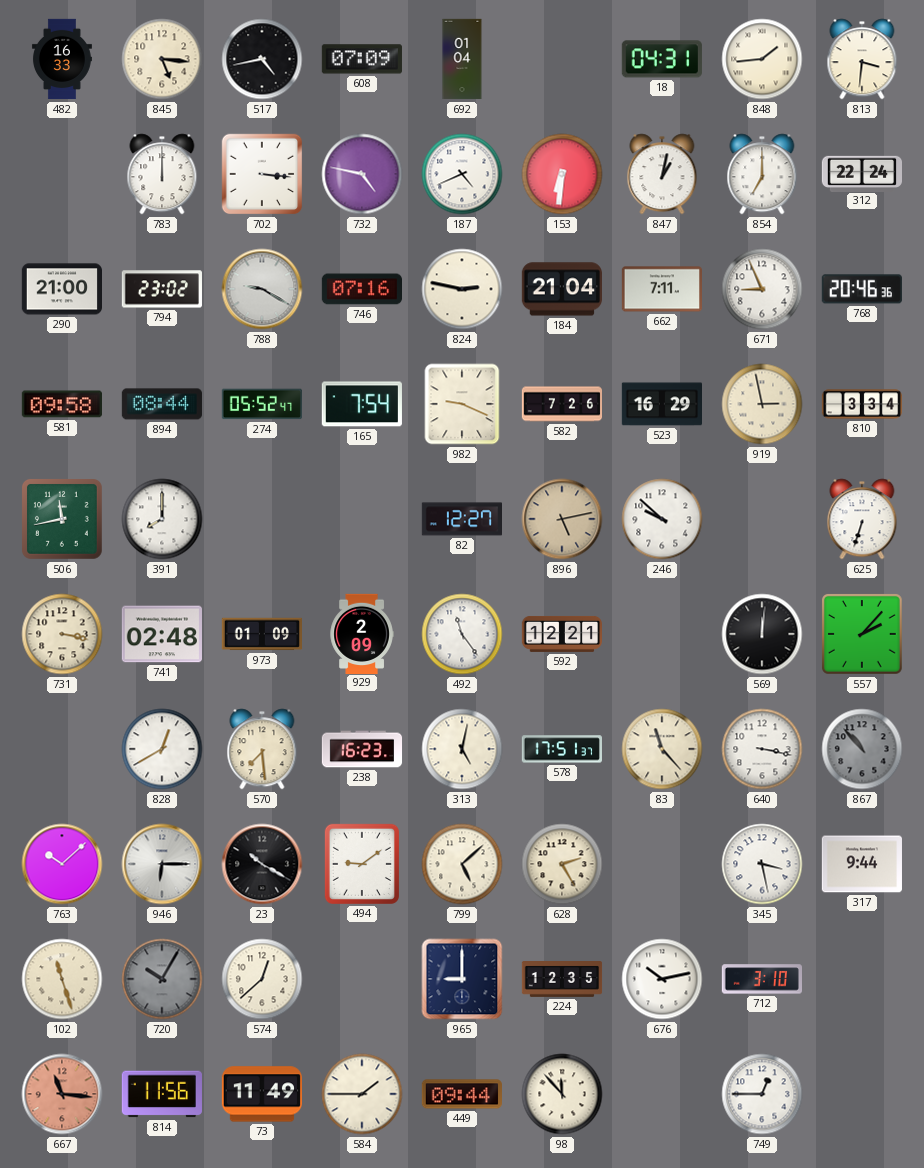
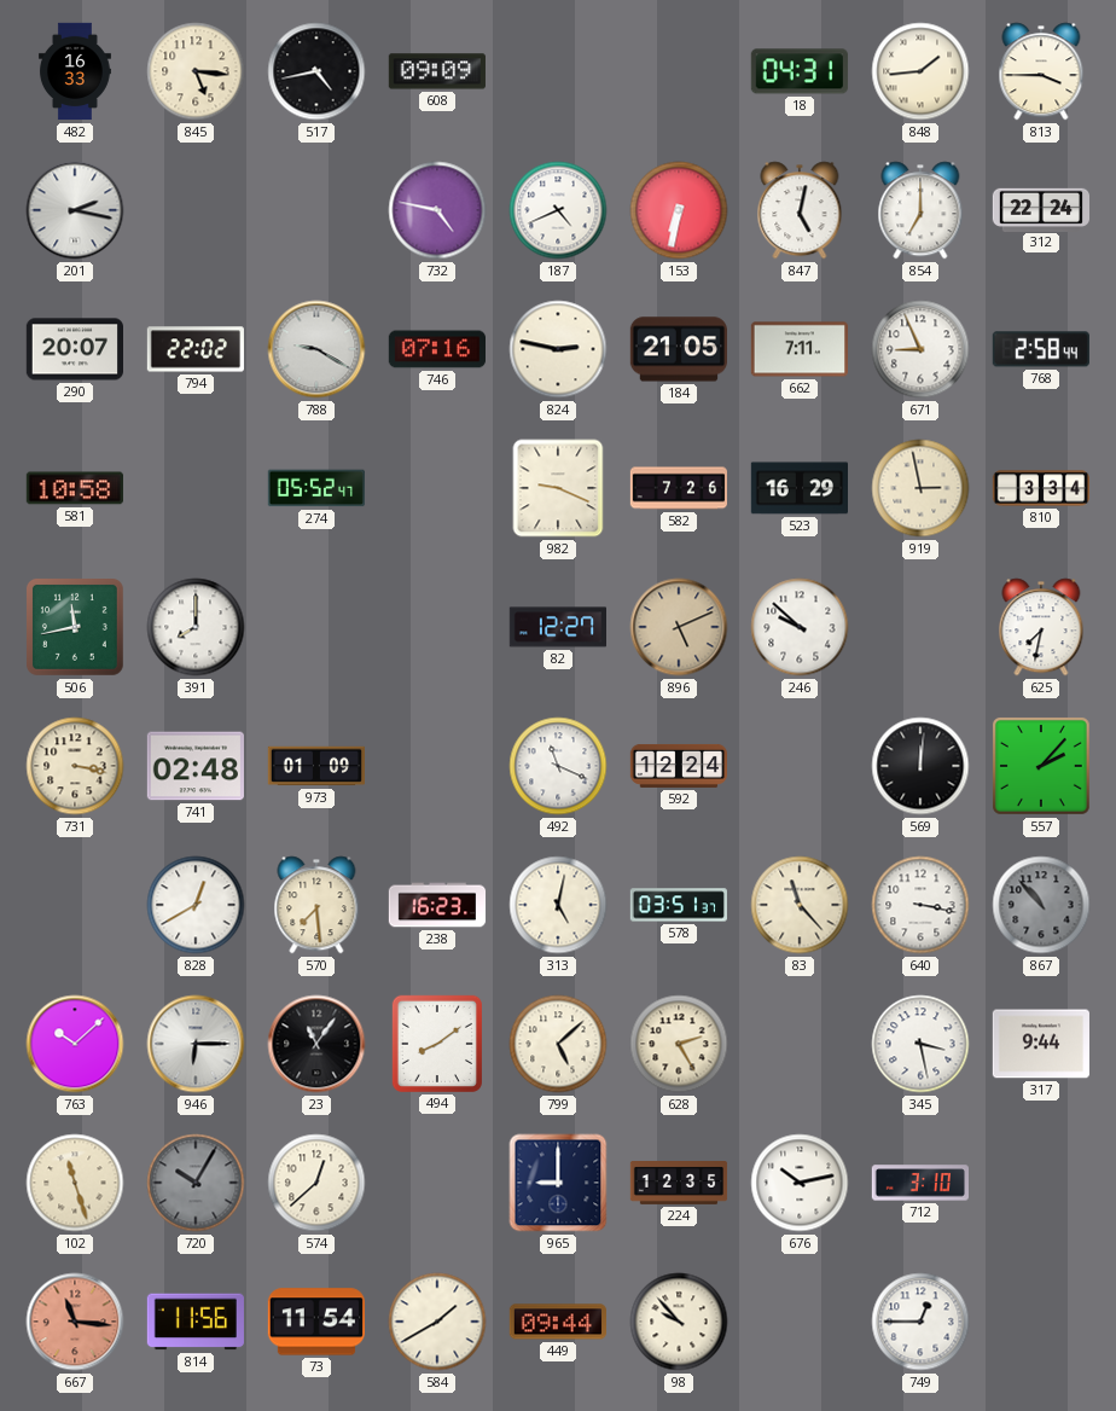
608: 07:09 -> 09:09 (437, 71)
692: 01:04 -> none (462, 59)
813: 3:31 -> 3:45 (1041, 71)
201: none -> 2:17 (75, 210)
783: 12:00 -> none (162, 174)
702: 3:16 -> none (262, 174)
153: 6:31 -> 6:32 (679, 210)
847: 1:02 -> 5:02 (800, 210)
290: 21:00 -> 20:07 (74, 349)
794: 23:02 -> 22:02 (196, 349)
184: 21:04 -> 21:05 (679, 349)
768: 20:46 -> 2:58 (1041, 349)
581: 09:58 -> 10:58 (75, 488)
894: 08:44 -> none (161, 404)
165: 7:54 -> none (362, 404)
896: 5:13 -> 5:11 (679, 627)
625: 6:33 -> 7:32 (1041, 627)
929: 2:09 -> none (362, 633)
492: 11:24 -> 11:19 (558, 766)
592: 12:21 -> 12:24 (678, 766)
578: 17:51 -> 03:51 (679, 905)
23: 10:20 -> 11:06 (316, 1044)
494: 9:09 -> 8:09 (437, 1043)
73: 11:49 -> 11:54 (315, 1322)
584: 1:45 -> 1:40 (437, 1322)
98: 11:53 -> 9:53 (679, 1322)
